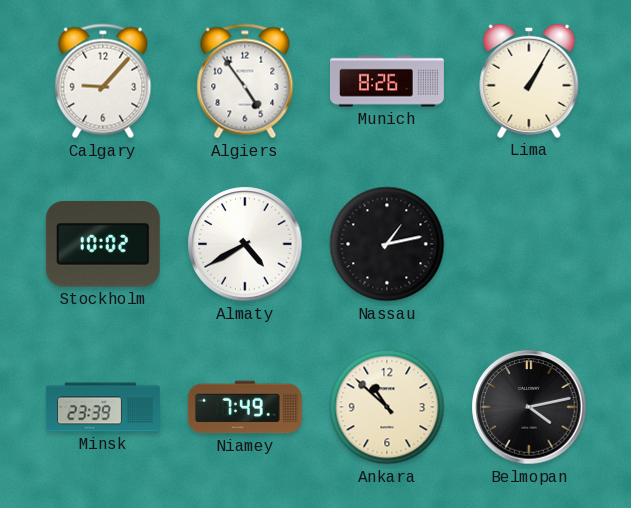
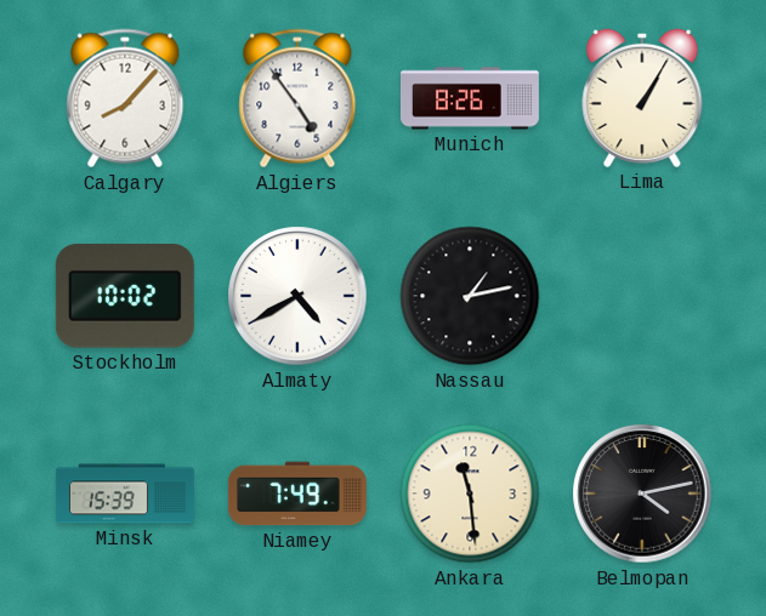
Calgary: 9:07 -> 8:07 (125, 98)
Minsk: 23:39 -> 15:39 (125, 494)
Ankara: 10:52 -> 11:29 (470, 494)
